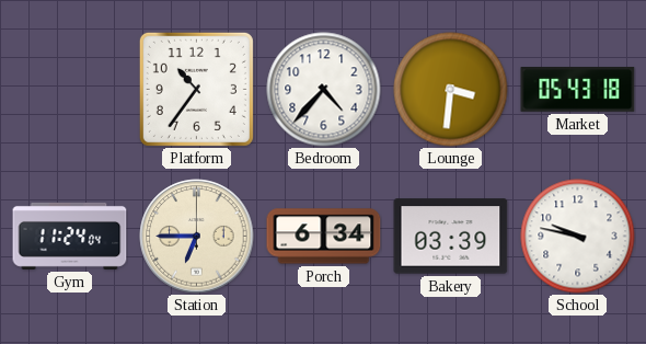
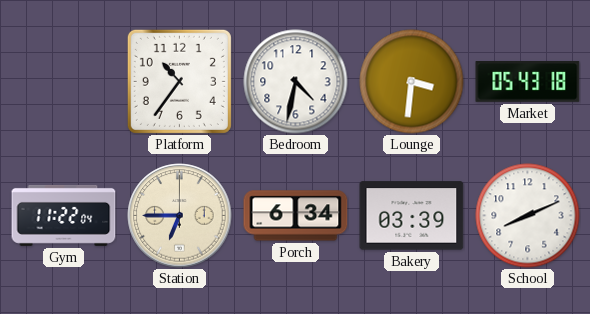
Bedroom: 4:37 -> 4:32 (296, 82)
Gym: 11:24 -> 11:22 (64, 215)
School: 9:47 -> 8:11 (528, 216)
